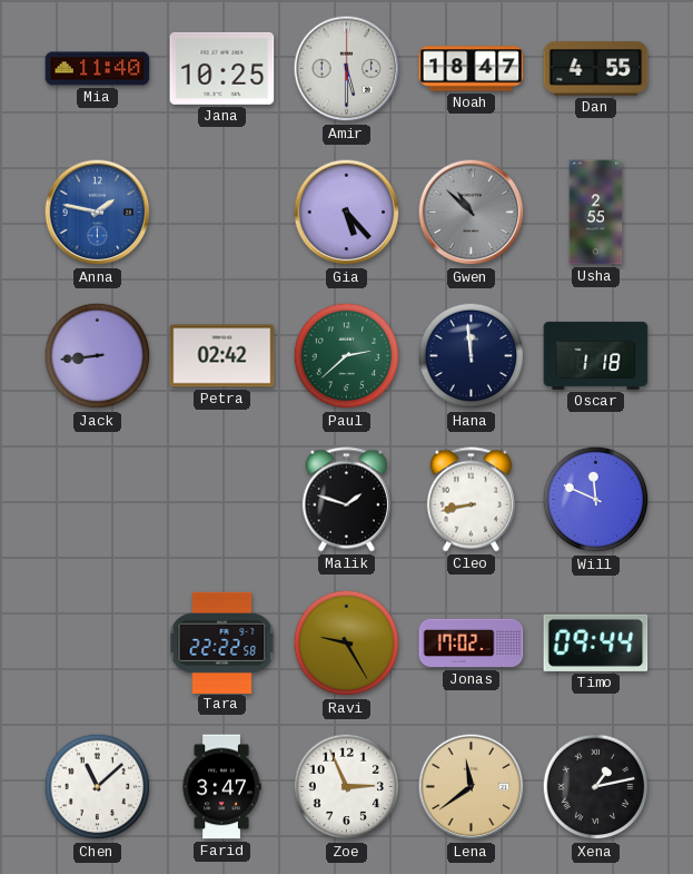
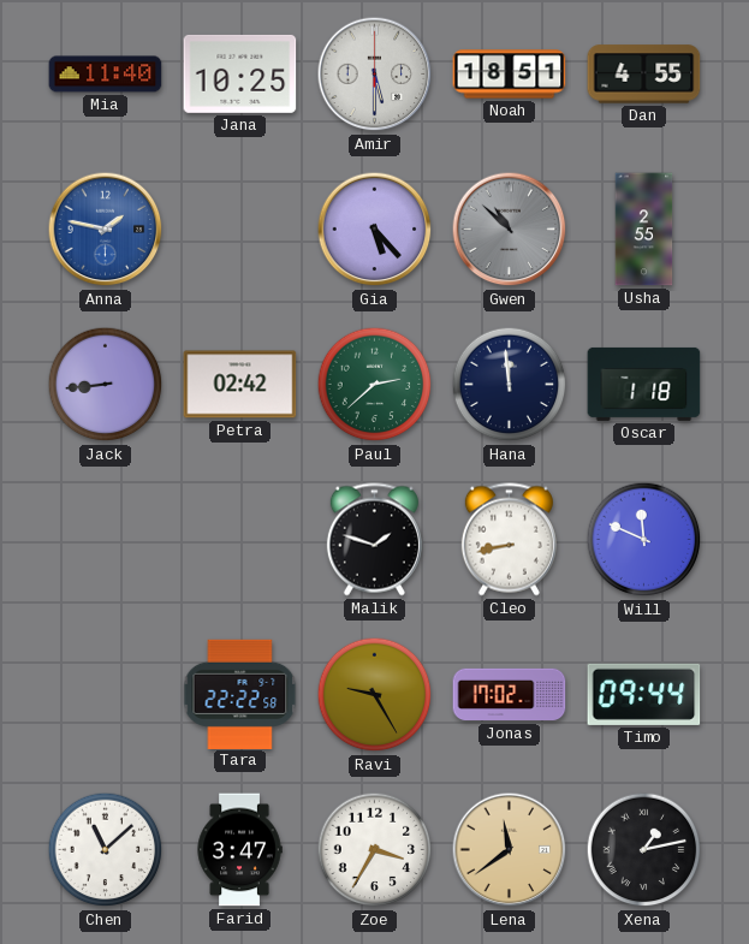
Noah: 18:47 -> 18:51 (510, 75)
Zoe: 2:56 -> 3:35 (375, 850)
